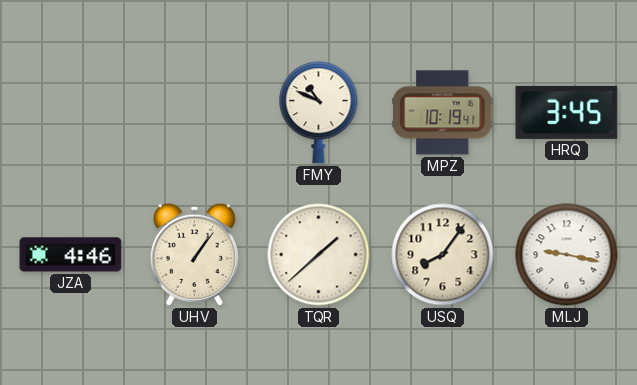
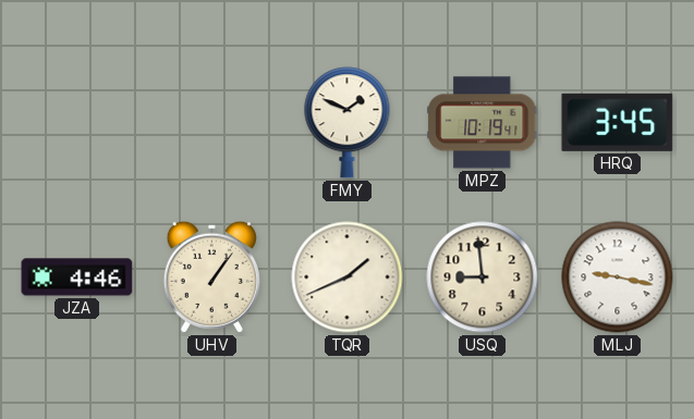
FMY: 10:49 -> 1:49 (348, 123)
TQR: 1:38 -> 1:41 (348, 278)
USQ: 8:06 -> 8:59 (483, 278)
